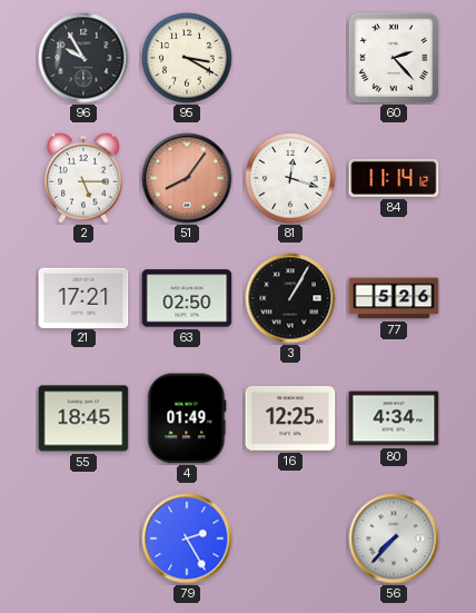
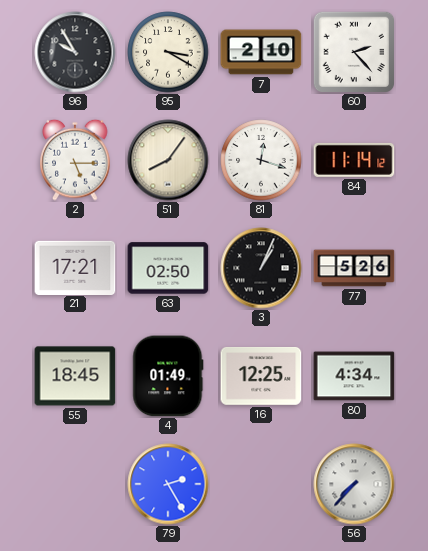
7: none -> 2:10 (261, 52)
51 dial: salmon -> cream (168, 160)
3: 1:05 -> 1:04 (261, 268)
